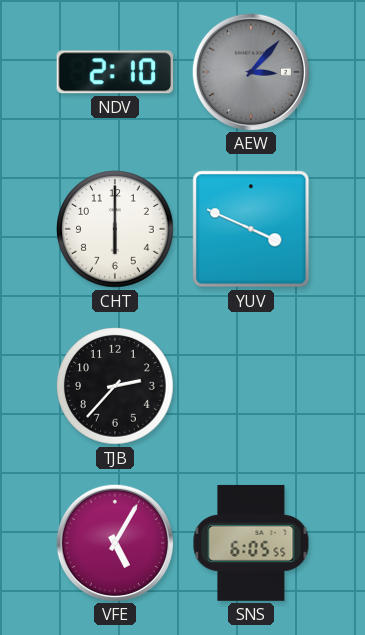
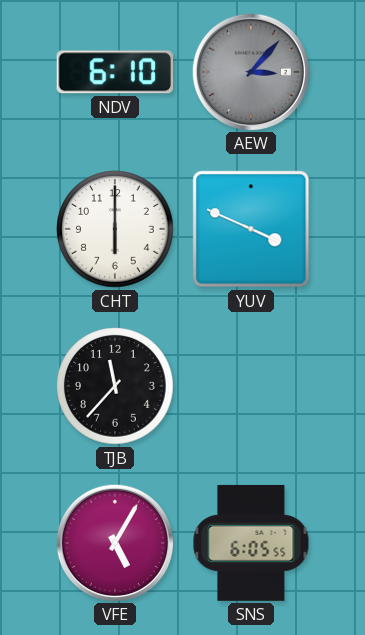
NDV: 2:10 -> 6:10 (115, 72)
TJB: 2:37 -> 11:37 (115, 386)
